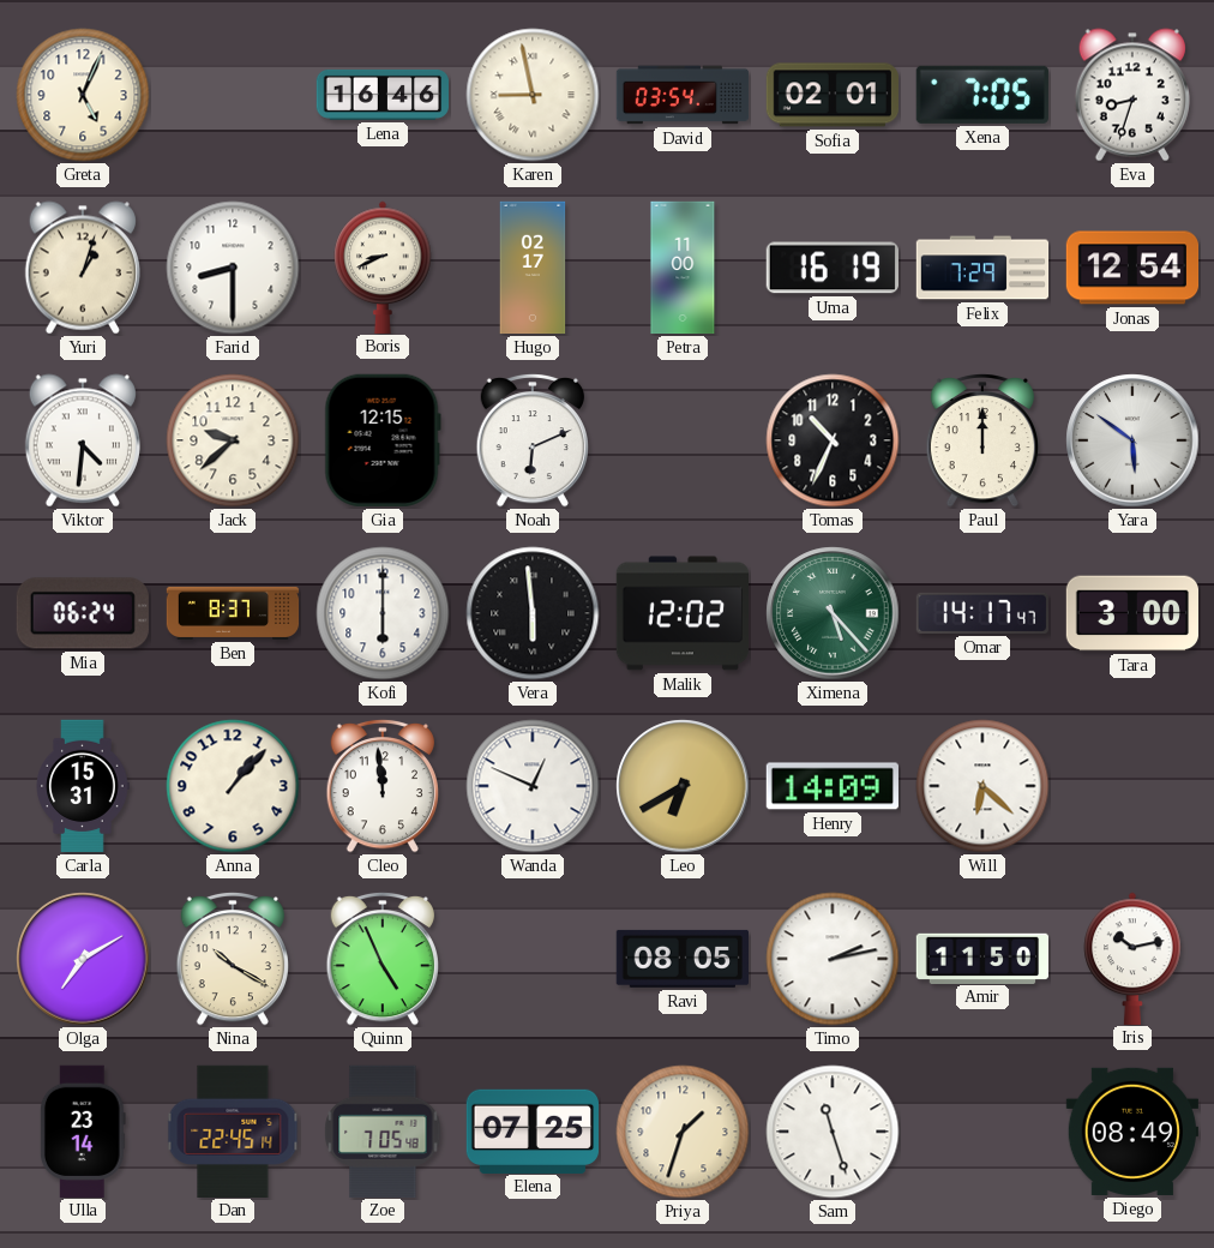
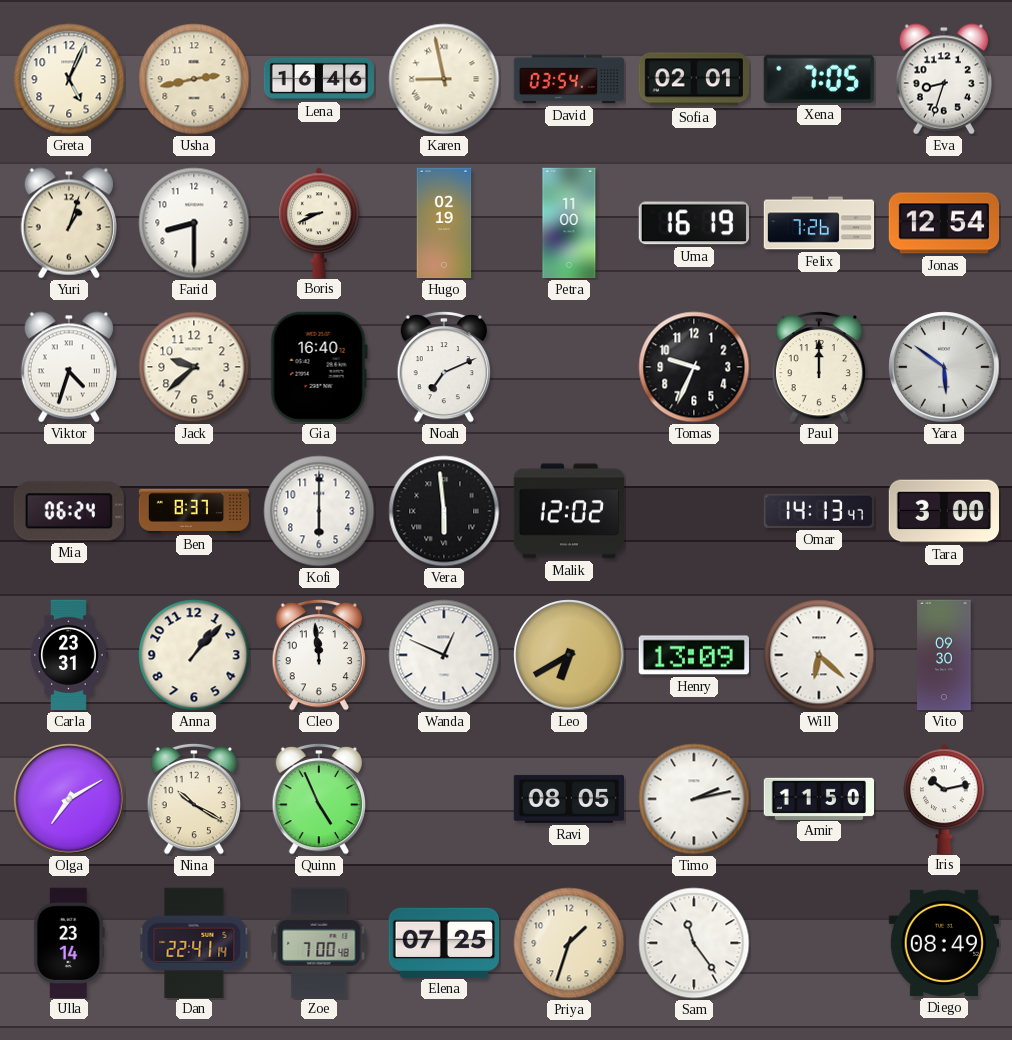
Usha: none -> 2:43 (194, 79)
Hugo: 02:17 -> 02:19 (444, 223)
Felix: 7:29 -> 7:26 (819, 223)
Viktor: 4:31 -> 4:33 (69, 367)
Gia: 12:15 -> 16:40 (319, 367)
Noah: 6:11 -> 7:11 (443, 367)
Tomas: 10:34 -> 9:34 (694, 367)
Ximena: 5:23 -> none (833, 613)
Omar: 14:17 -> 14:13 (818, 511)
Carla: 15:31 -> 23:31 (69, 655)
Henry: 14:09 -> 13:09 (694, 655)
Vito: none -> 09:30 (944, 655)
Dan: 22:45 -> 22:41 (194, 942)
Zoe: 7:05 -> 7:00 (319, 942)
Sam: 11:27 -> 11:24 (694, 943)
